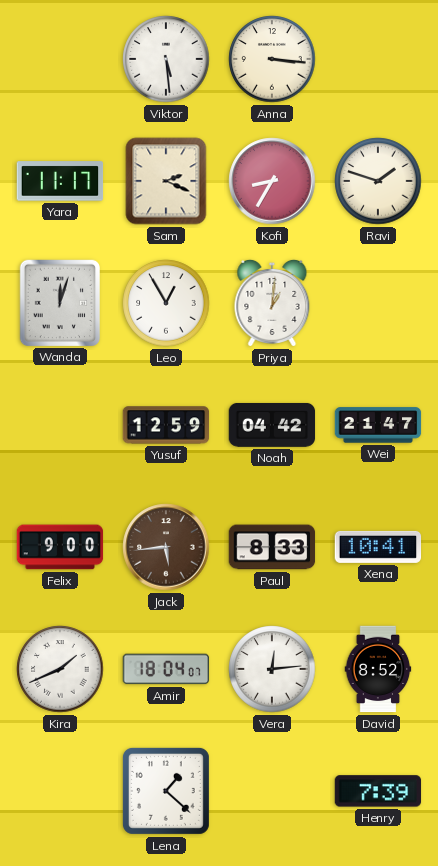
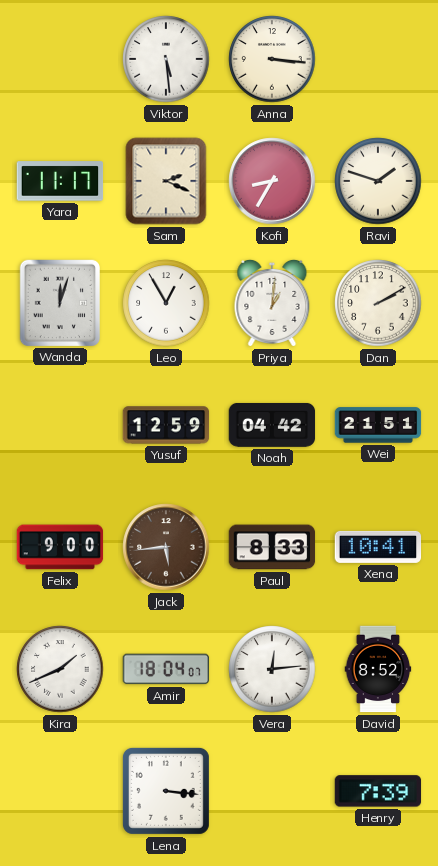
Dan: none -> 2:10 (378, 303)
Wei: 21:47 -> 21:51 (378, 425)
Lena: 1:22 -> 3:16 (166, 791)
